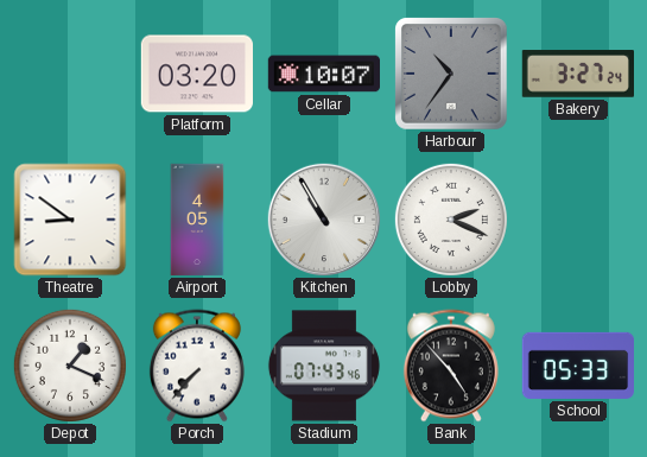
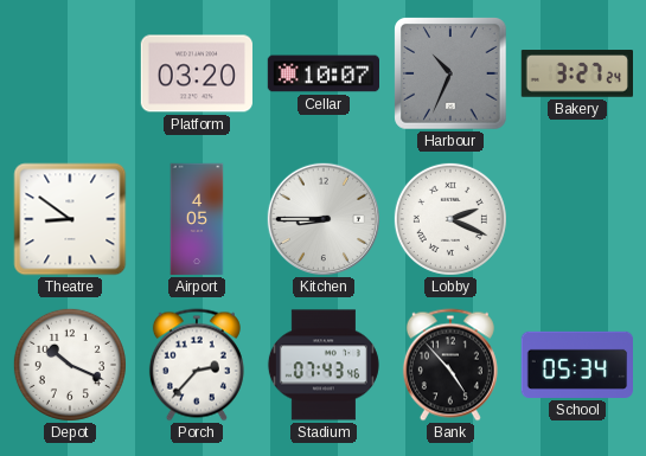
Harbour: 10:36 -> 10:34 (450, 73)
Kitchen: 10:55 -> 8:45 (322, 218)
Depot: 1:19 -> 10:19 (70, 365)
Porch: 7:37 -> 2:37 (197, 365)
School: 05:33 -> 05:34 (576, 365)
